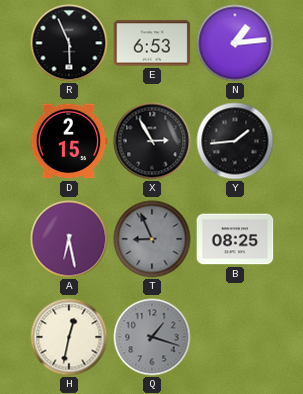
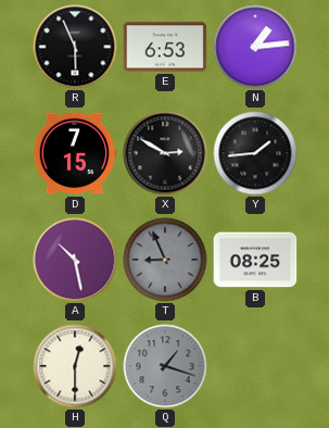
D: 2:15 -> 7:15 (75, 153)
X: 2:55 -> 2:50 (165, 153)
A: 6:28 -> 10:28 (75, 260)
H: 12:32 -> 12:30 (75, 366)
